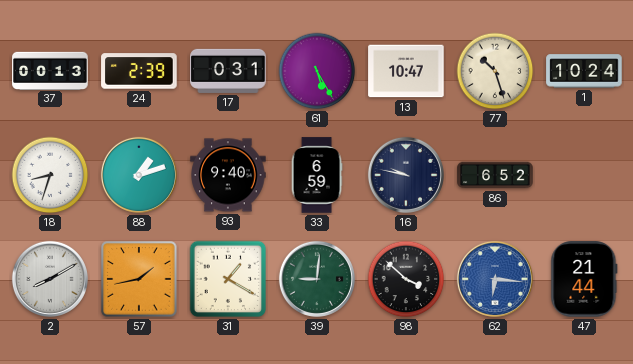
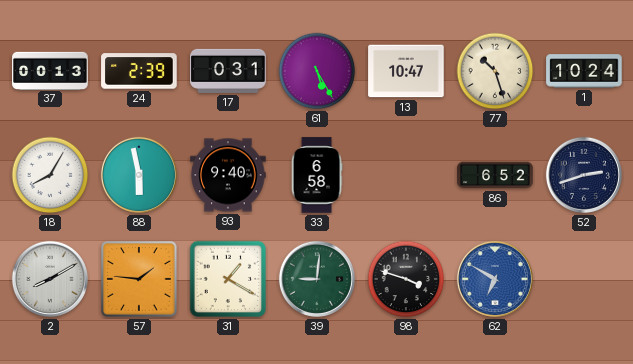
18: 8:33 -> 8:05 (50, 175)
88: 1:12 -> 5:58 (139, 175)
33: 6:59 -> 6:58 (317, 175)
16: 9:47 -> none (406, 175)
52: none -> 2:42 (584, 175)
57: 1:43 -> 1:46 (139, 279)
98: 3:52 -> 3:48 (406, 279)
62: 6:16 -> 6:50 (495, 279)
47: 21:44 -> none (584, 279)
